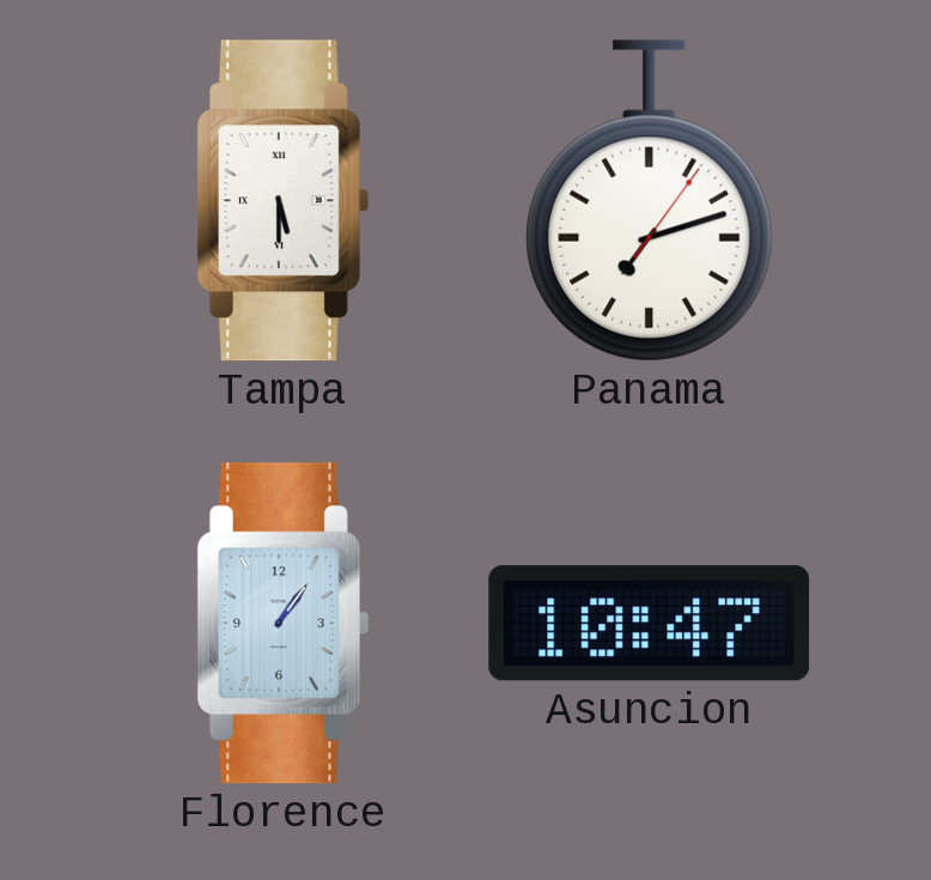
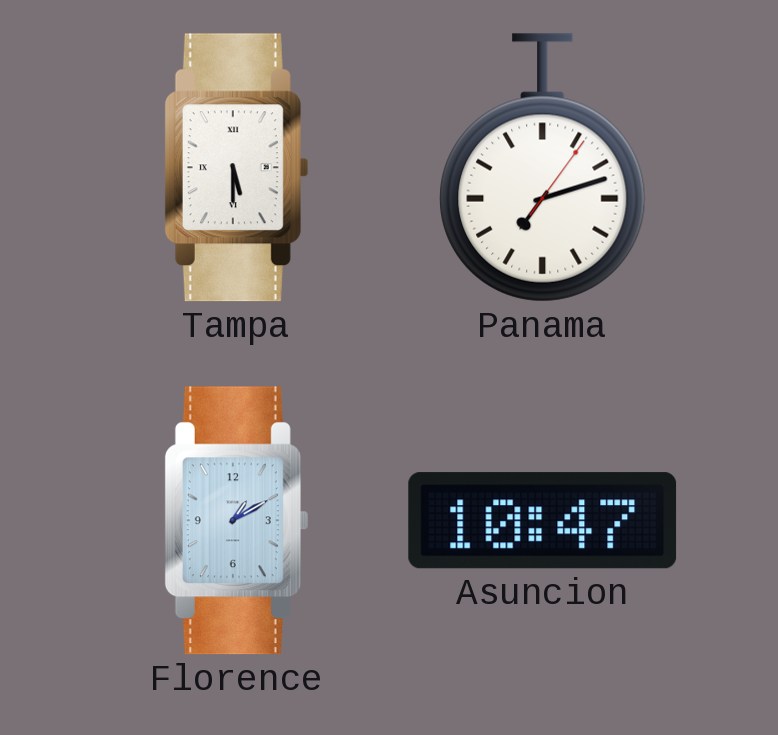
Florence: 1:06 -> 1:10 (236, 521)
